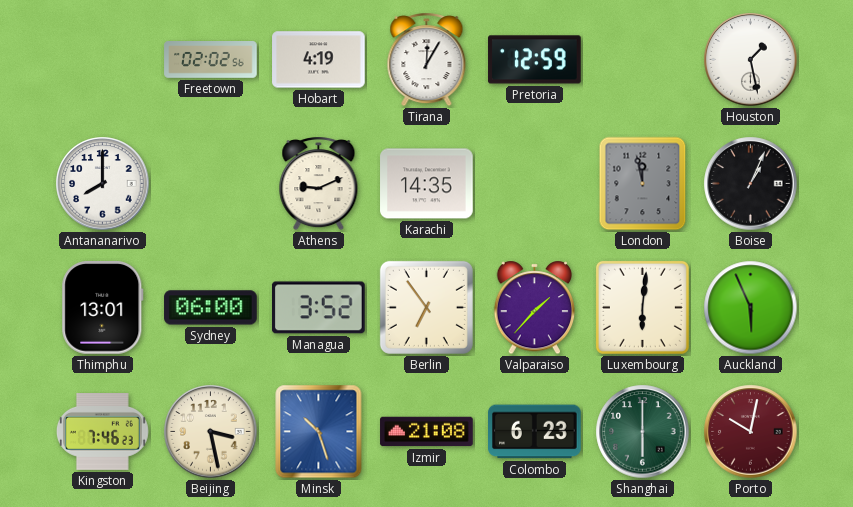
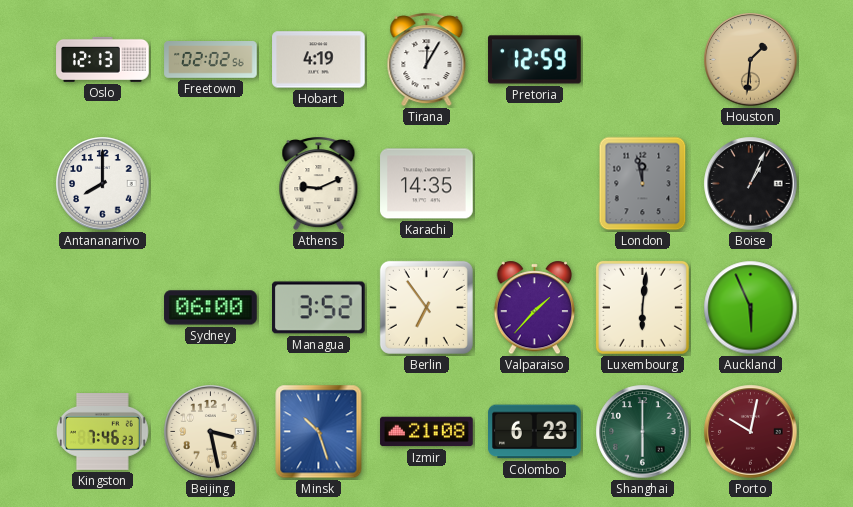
Oslo: none -> 12:13 (103, 59)
Houston: 1:28 -> 1:31 (751, 60)
Houston dial: white -> champagne (751, 60)
Thimphu: 13:01 -> none (103, 308)
